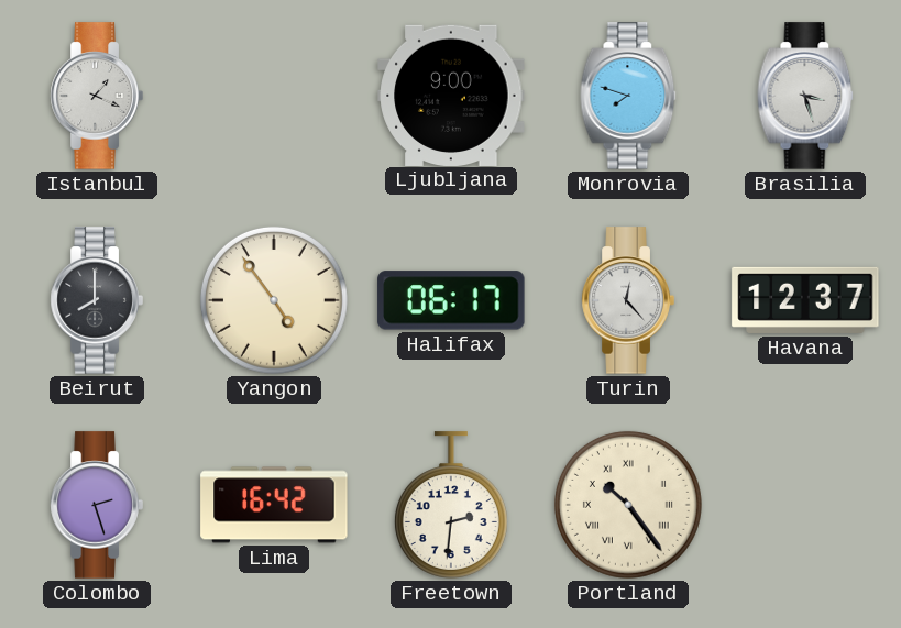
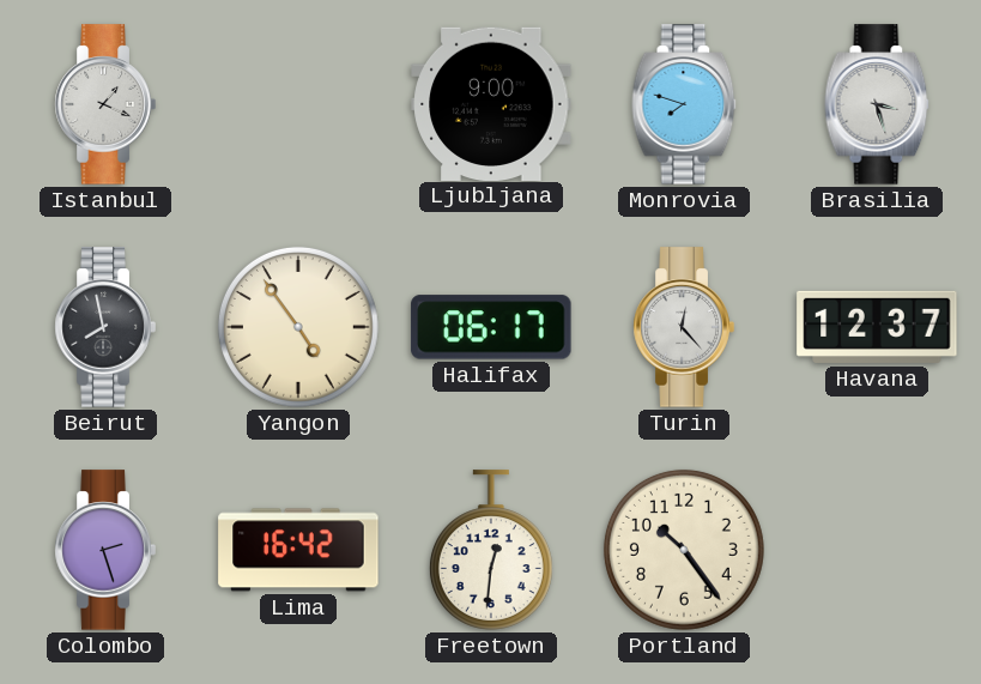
Beirut: 8:00 -> 7:58 (105, 327)
Freetown: 2:31 -> 12:31 (491, 550)
Portland numerals: Roman -> Arabic (684, 550)
